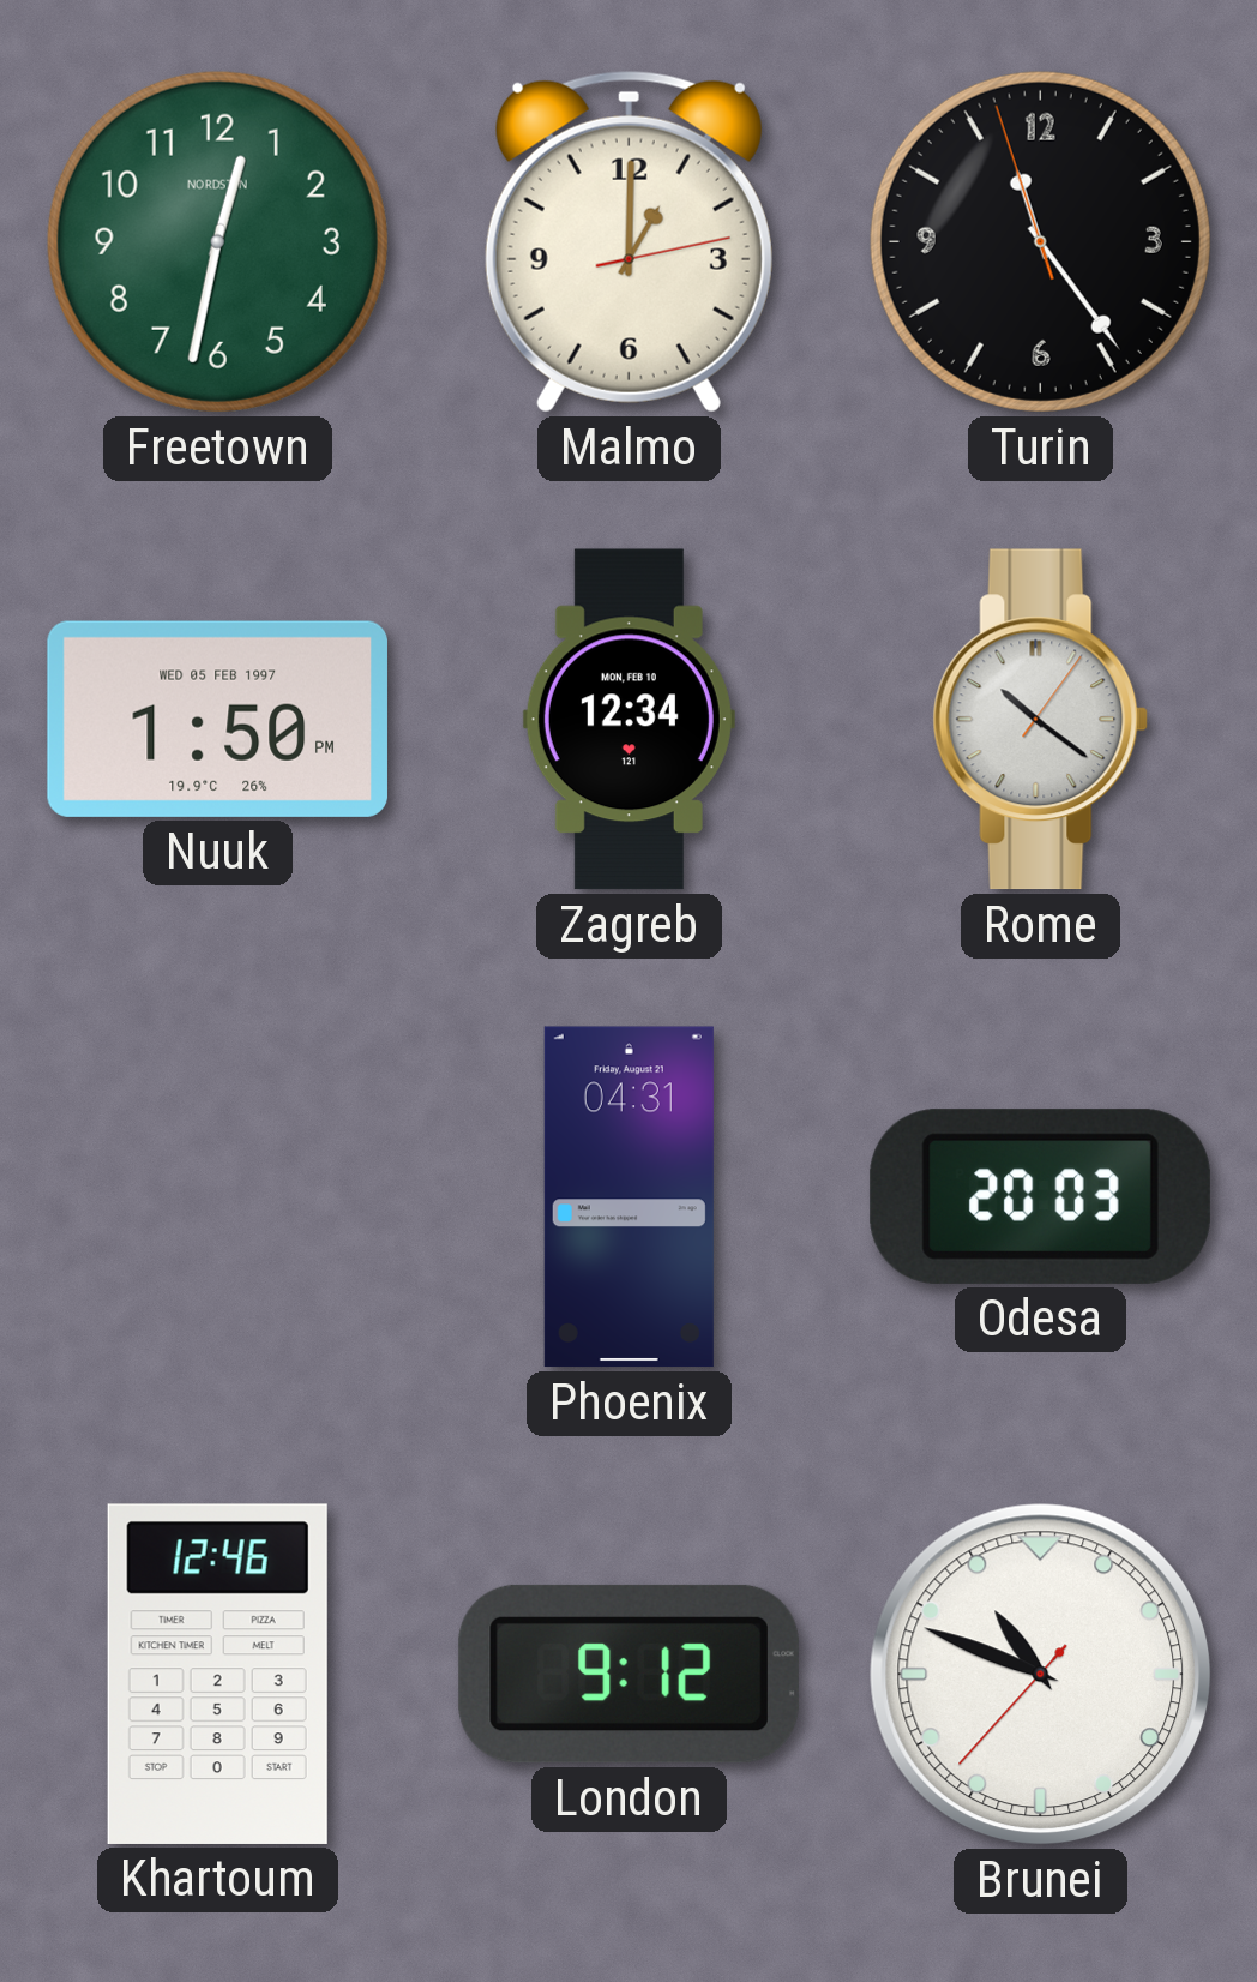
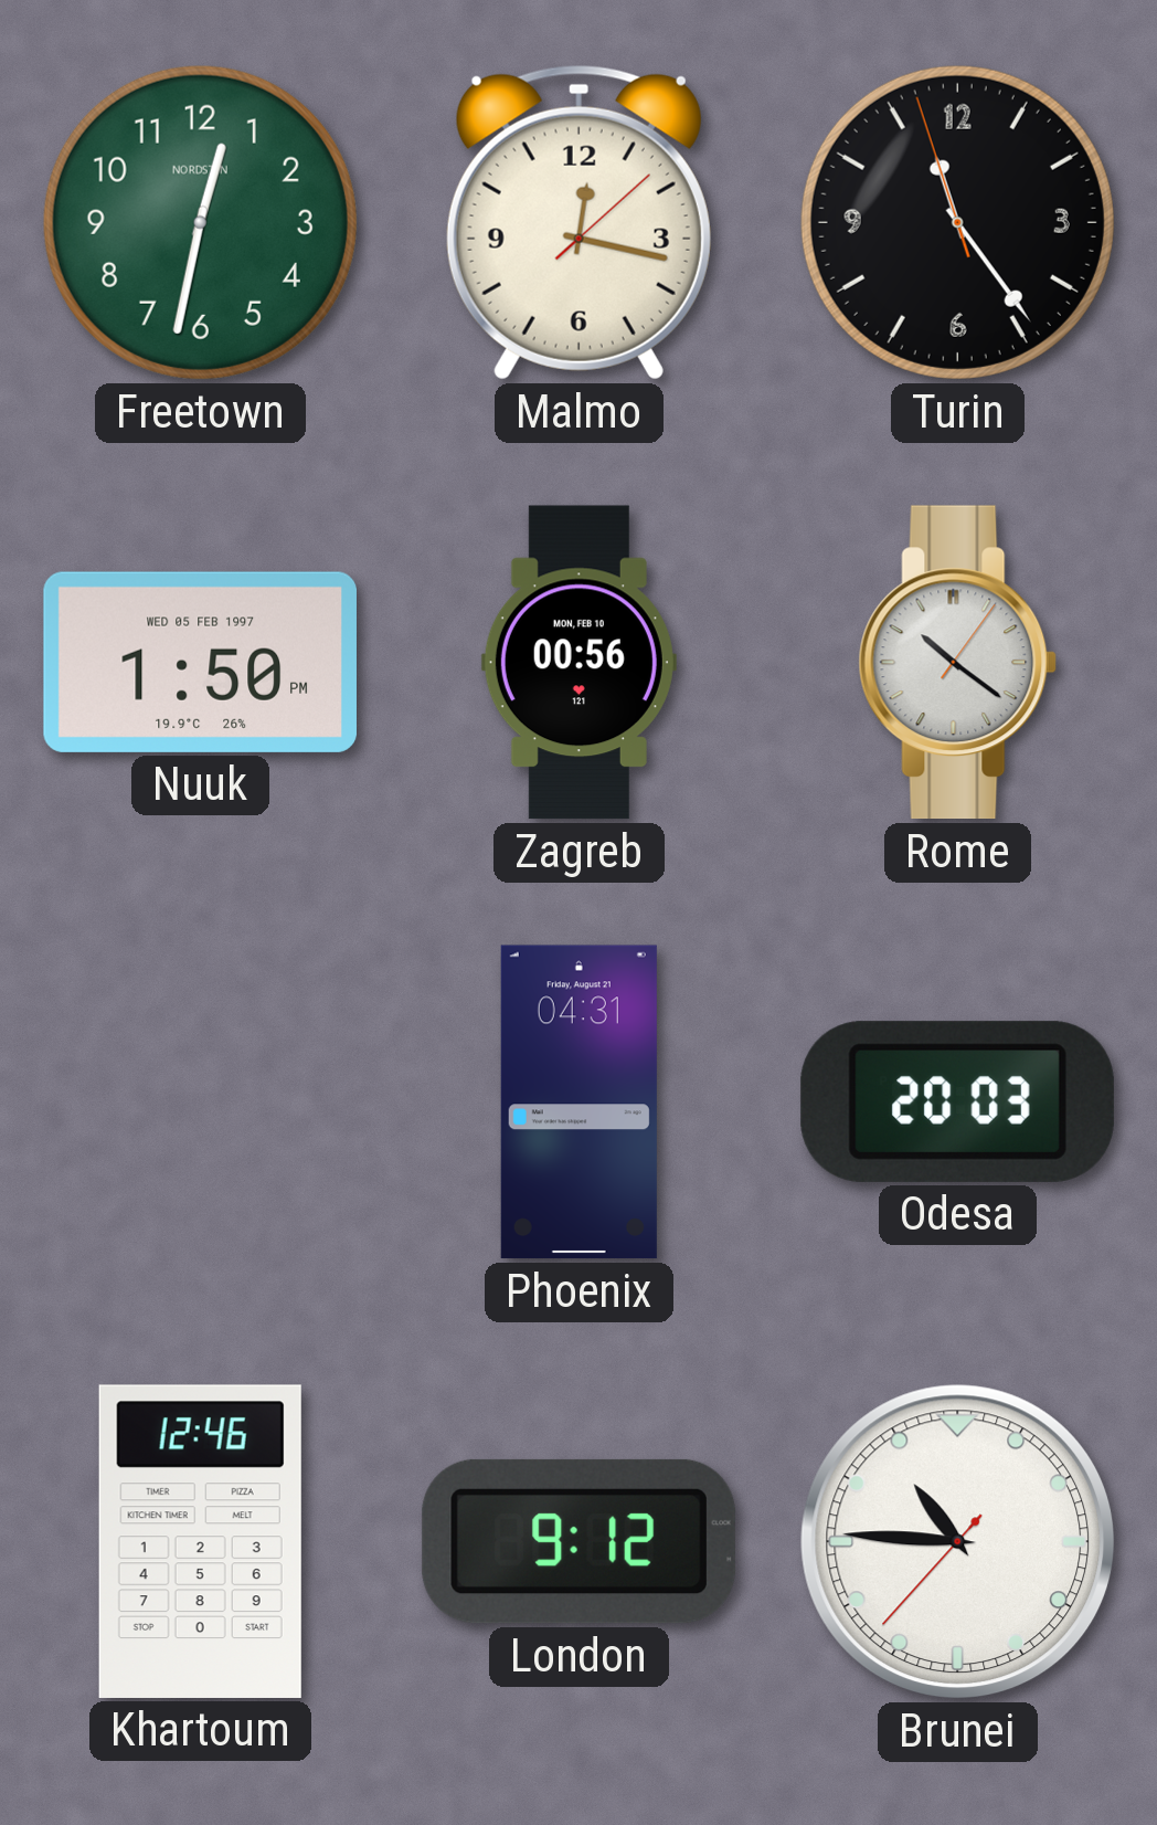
Malmo: 1:00 -> 12:17 (578, 222)
Zagreb: 12:34 -> 00:56 (578, 663)
Brunei: 10:48 -> 10:45 (958, 1542)
